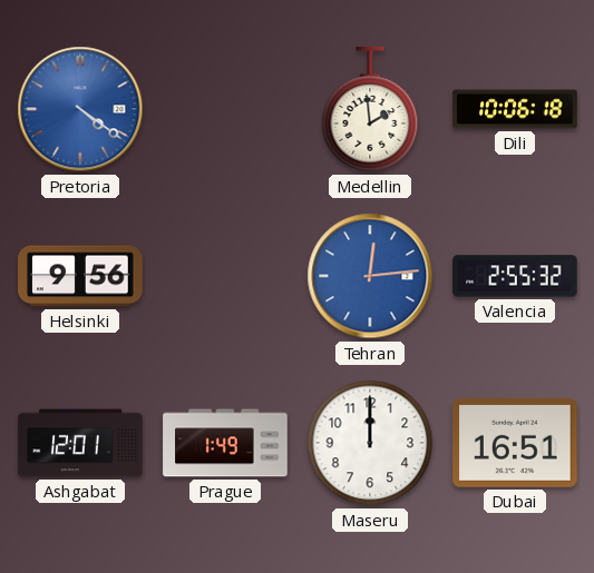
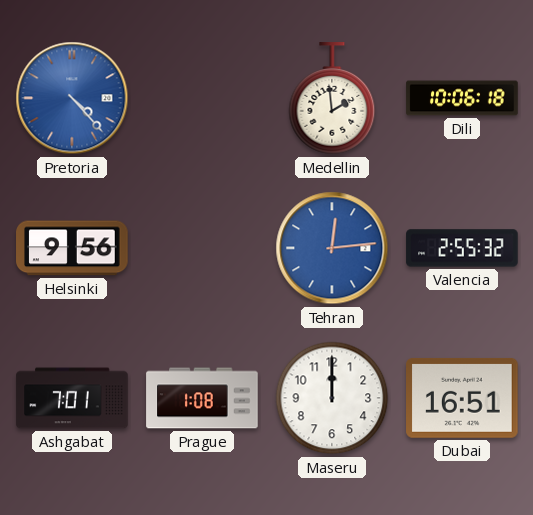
Pretoria: 4:21 -> 4:23 (72, 98)
Ashgabat: 12:01 -> 7:01 (72, 398)
Prague: 1:49 -> 1:08 (202, 398)
